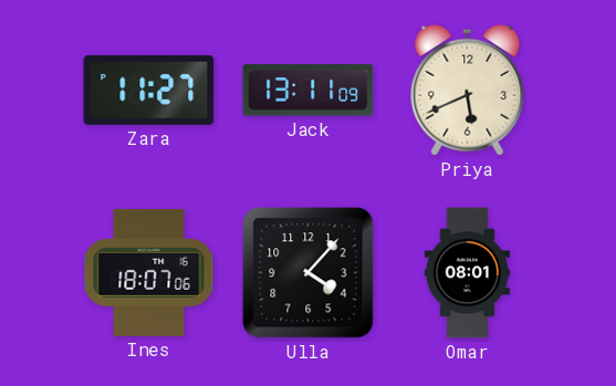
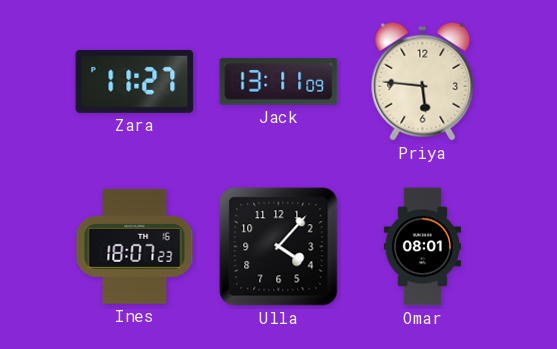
Priya: 5:41 -> 5:46 (423, 81)
Ines: 18:07:06 -> 18:07:23 (135, 246)
